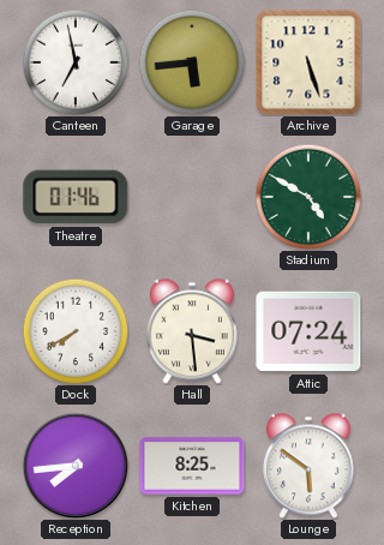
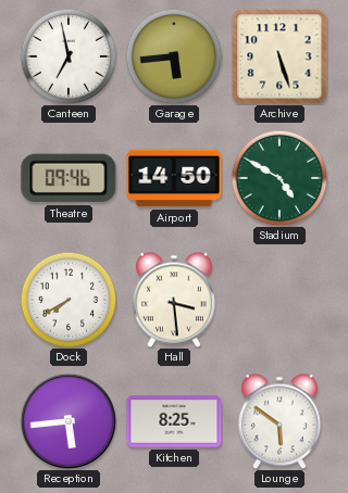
Theatre: 01:46 -> 09:46 (69, 178)
Airport: none -> 14:50 (174, 178)
Attic: 07:24 -> none (308, 331)
Reception: 7:44 -> 5:44 (69, 421)
